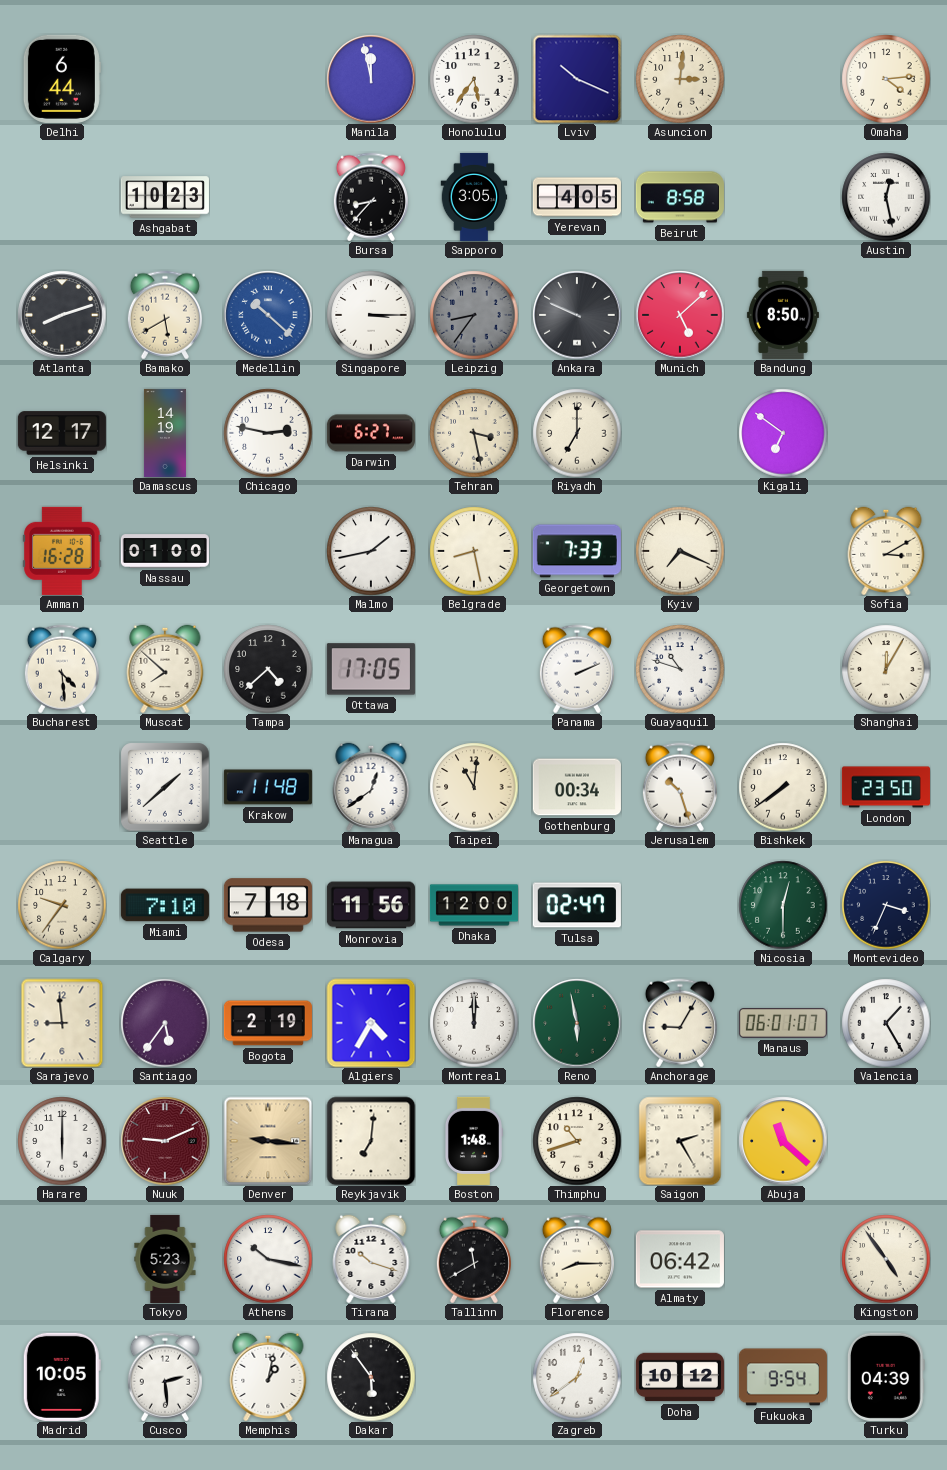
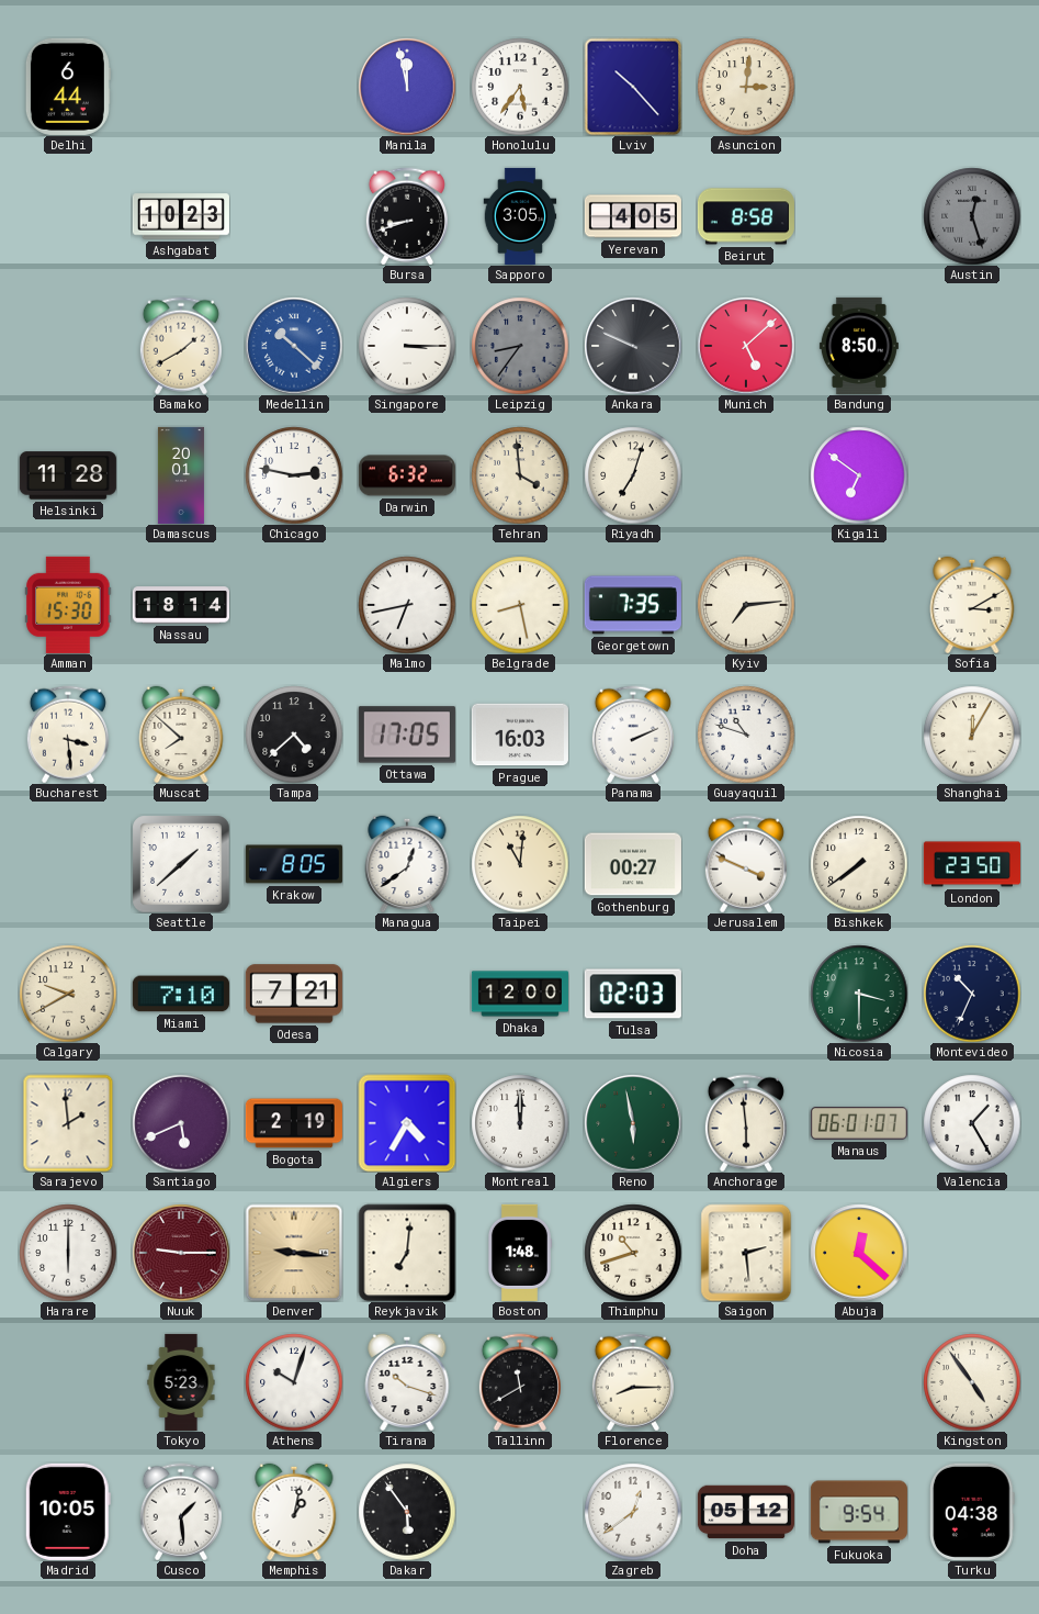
Lviv: 10:19 -> 10:23 (633, 87)
Omaha: 4:14 -> none (886, 79)
Bursa: 8:37 -> 8:42 (407, 216)
Austin: 12:28 -> 12:27 (972, 216)
Austin dial: white -> grey (972, 216)
Atlanta: 8:12 -> none (62, 315)
Bamako: 5:40 -> 1:40 (181, 346)
Helsinki: 12:17 -> 11:28 (68, 475)
Damascus: 14:19 -> 20:01 (181, 475)
Darwin: 6:27 -> 6:32 (407, 475)
Tehran: 3:28 -> 3:59 (520, 475)
Riyadh: 7:00 -> 7:03 (633, 475)
Amman: 16:28 -> 15:30 (68, 605)
Nassau: 01:00 -> 18:14 (181, 605)
Malmo: 1:43 -> 6:43 (407, 605)
Georgetown: 7:33 -> 7:35 (633, 605)
Kyiv: 7:19 -> 7:14 (746, 605)
Bucharest: 4:29 -> 3:29 (68, 735)
Prague: none -> 16:03 (520, 735)
Krakow: 11:48 -> 8:05 (294, 864)
Gothenburg: 00:34 -> 00:27 (633, 864)
Jerusalem: 10:27 -> 3:49 (746, 864)
Calgary: 9:36 -> 9:40 (68, 994)
Odesa: 7:18 -> 7:21 (294, 994)
Monrovia: 11:56 -> none (371, 905)
Tulsa: 02:47 -> 02:03 (633, 994)
Nicosia: 12:30 -> 3:30 (859, 994)
Montevideo: 3:34 -> 10:34 (972, 994)
Sarajevo: 8:59 -> 1:59 (68, 1123)
Santiago: 5:36 -> 5:41 (181, 1123)
Anchorage: 9:05 -> 5:59 (746, 1123)
Nuuk: 9:11 -> 9:15 (181, 1253)
Saigon: 2:25 -> 2:29 (746, 1253)
Abuja: 11:22 -> 12:22 (859, 1253)
Athens: 10:17 -> 10:03 (294, 1382)
Almaty: 06:42 -> none (680, 1259)
Cusco: 2:29 -> 1:29 (181, 1512)
Doha: 10:12 -> 05:12 (746, 1512)
Turku: 04:39 -> 04:38 (972, 1512)
